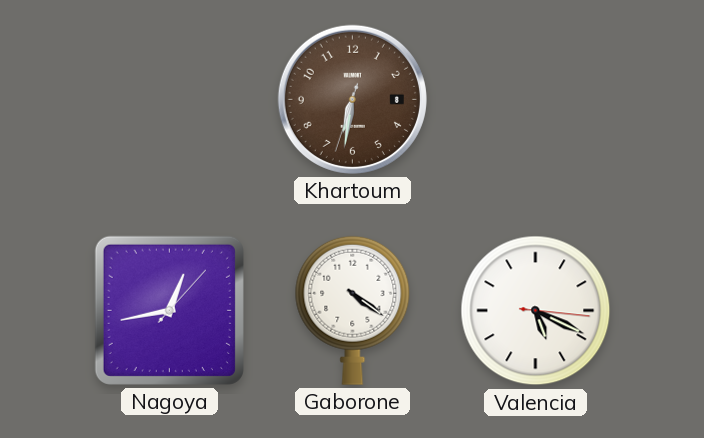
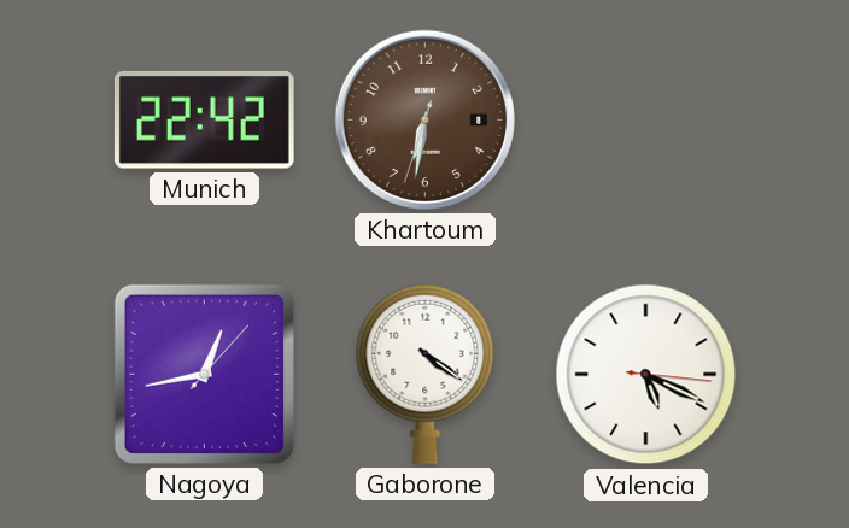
Munich: none -> 22:42 (204, 119)
